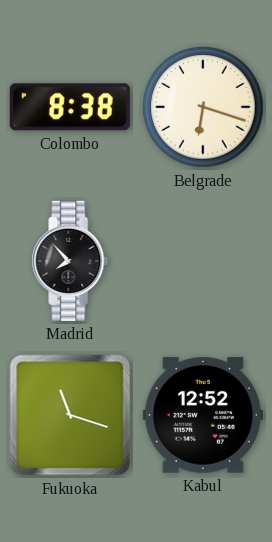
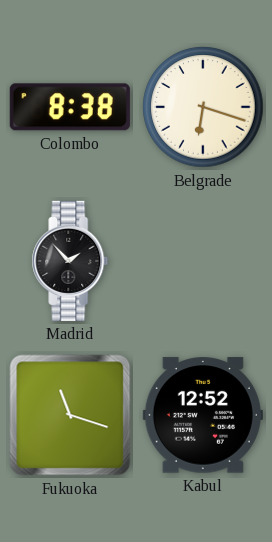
Madrid: 7:53 -> 1:53 (70, 261)
